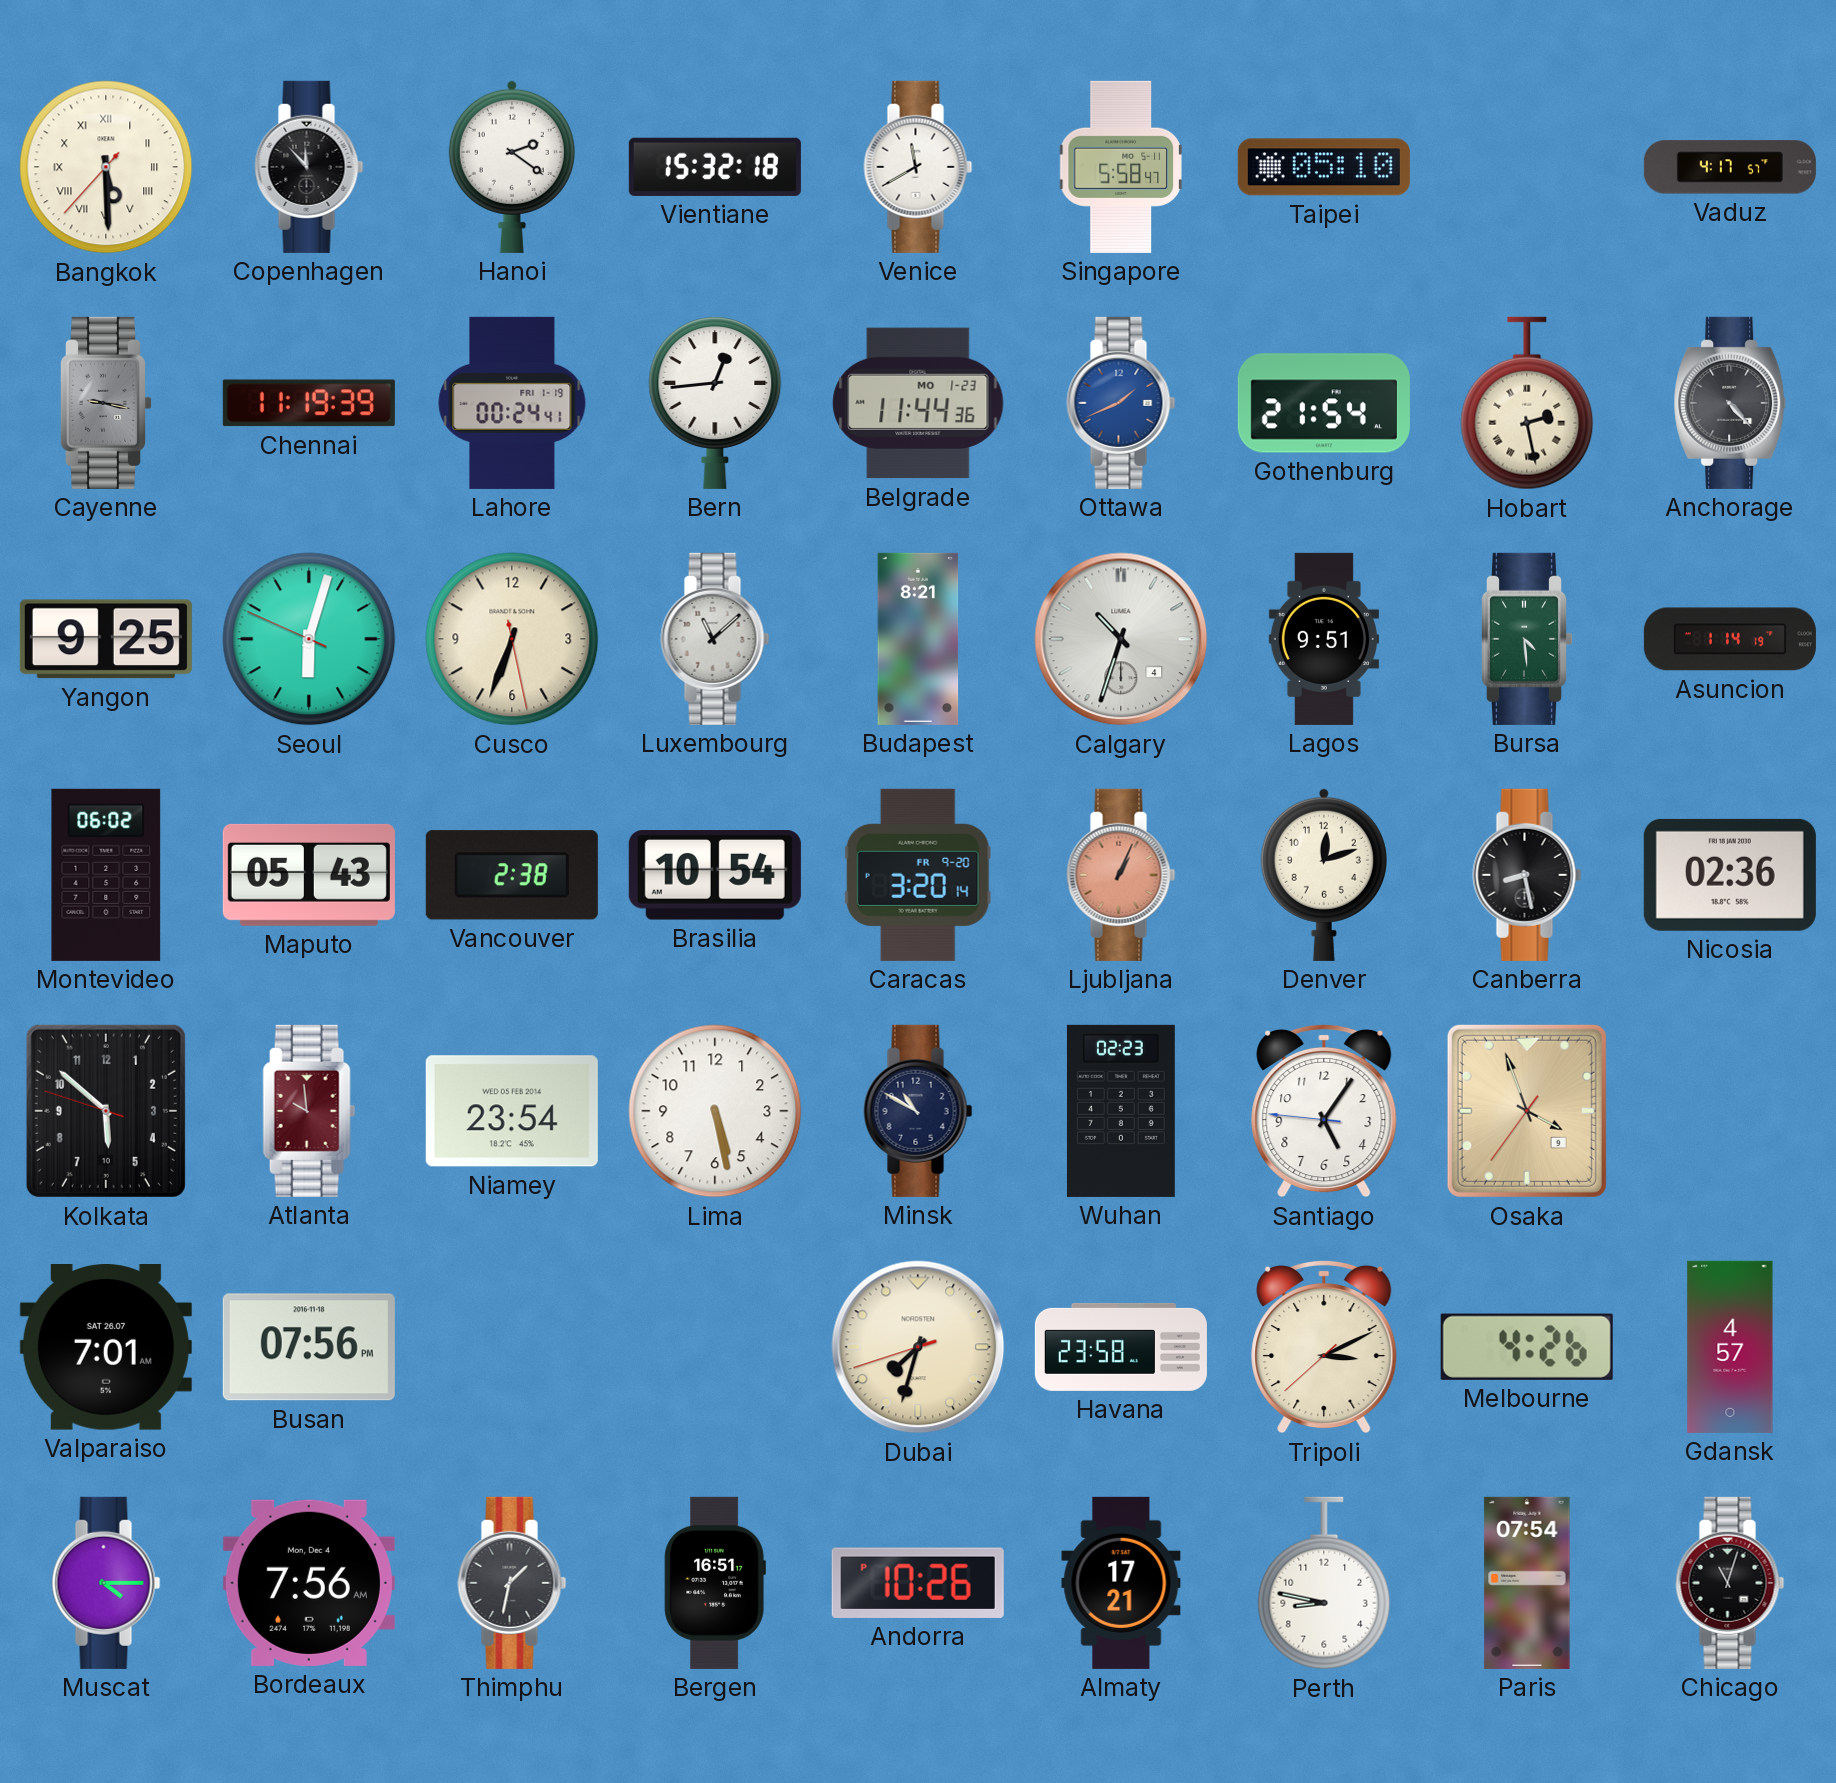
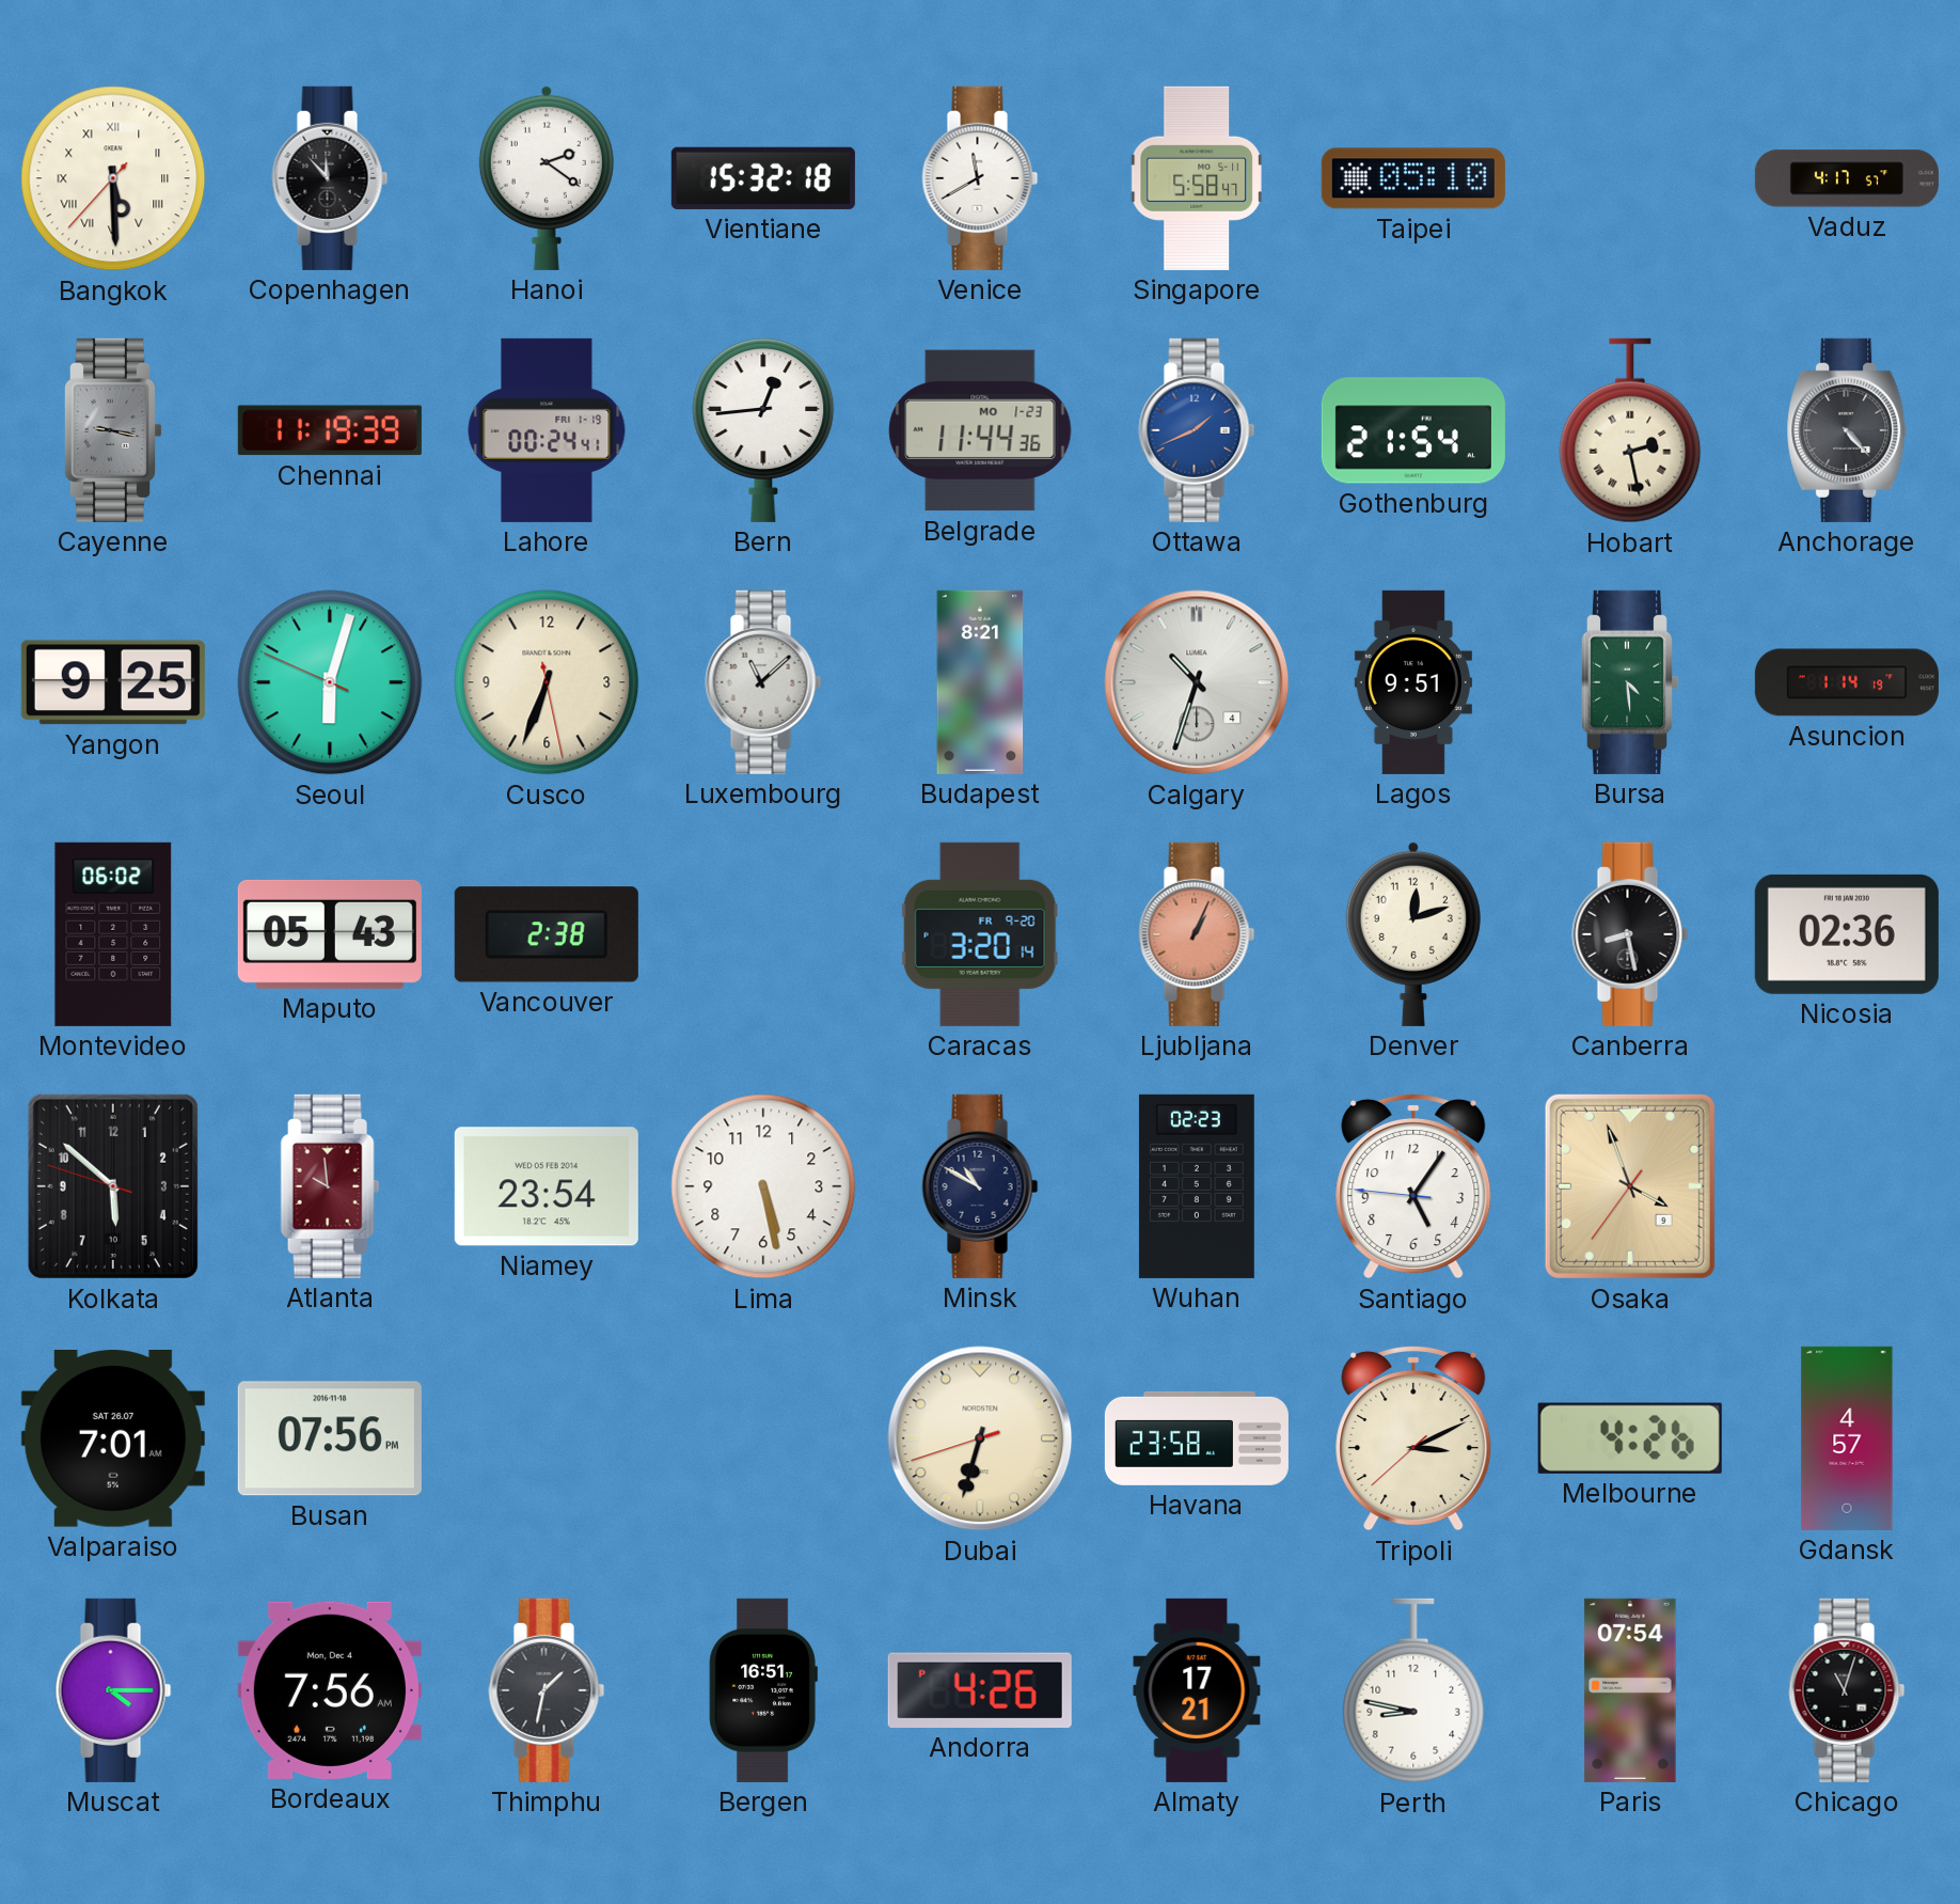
Brasilia: 10:54 -> none (715, 875)
Dubai: 7:32 -> 6:32 (980, 1438)
Andorra: 10:26 -> 4:26 (980, 1690)
